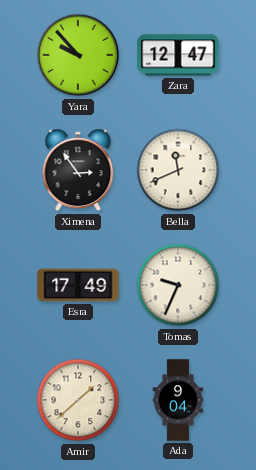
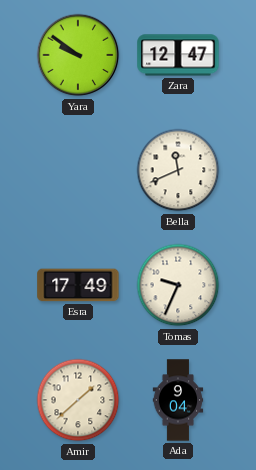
Yara: 9:53 -> 9:51 (78, 55)
Ximena: 2:54 -> none (78, 170)
